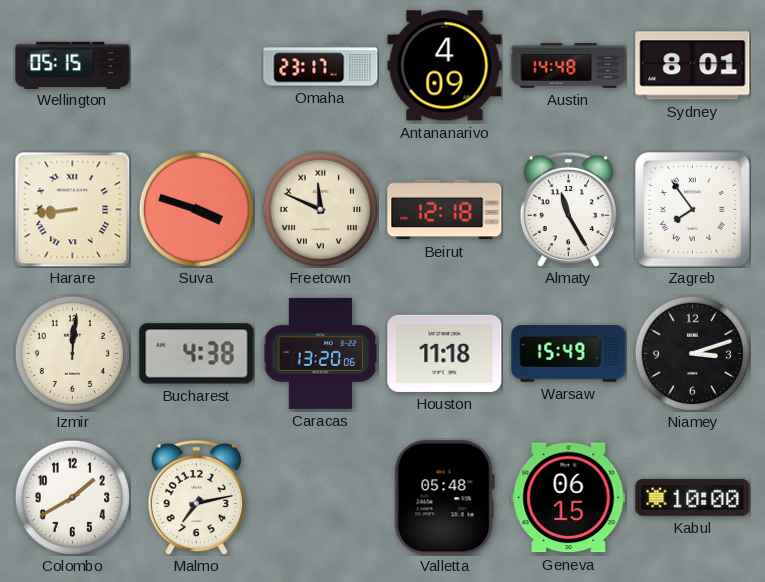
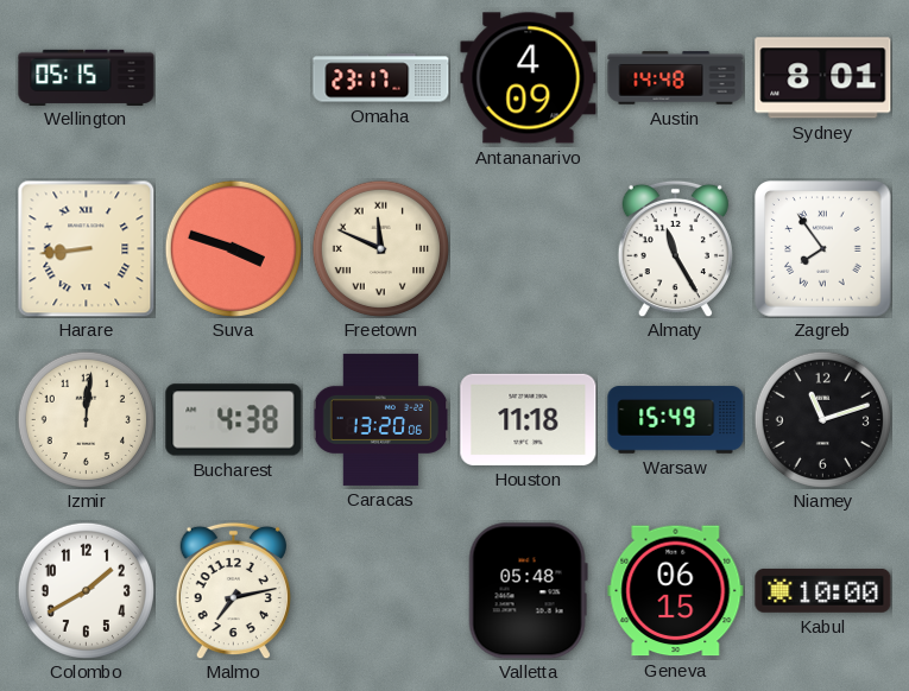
Beirut: 12:18 -> none (445, 210)
Niamey: 3:12 -> 11:12 (822, 419)
